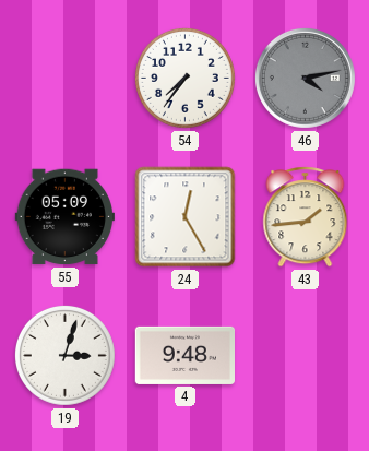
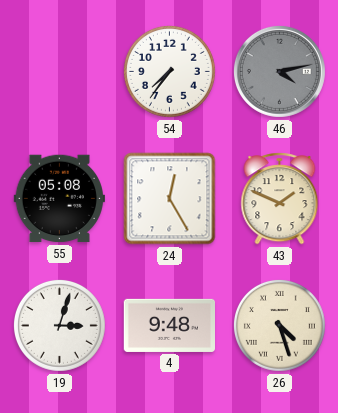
55: 05:09 -> 05:08 (59, 199)
43: 1:44 -> 1:49 (280, 199)
26: none -> 4:27 (279, 325)
